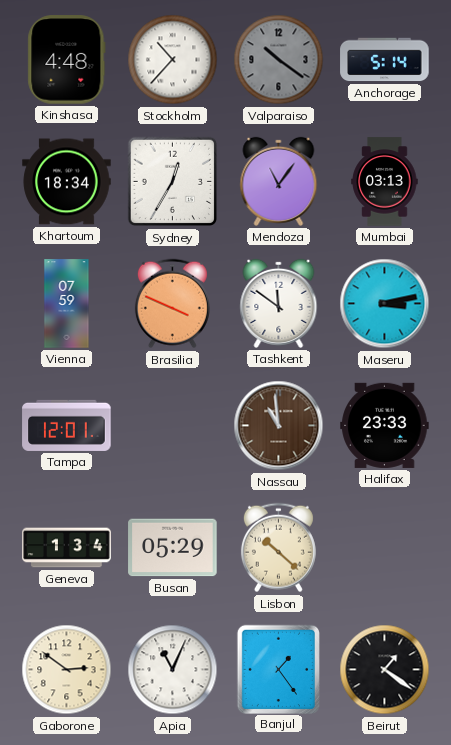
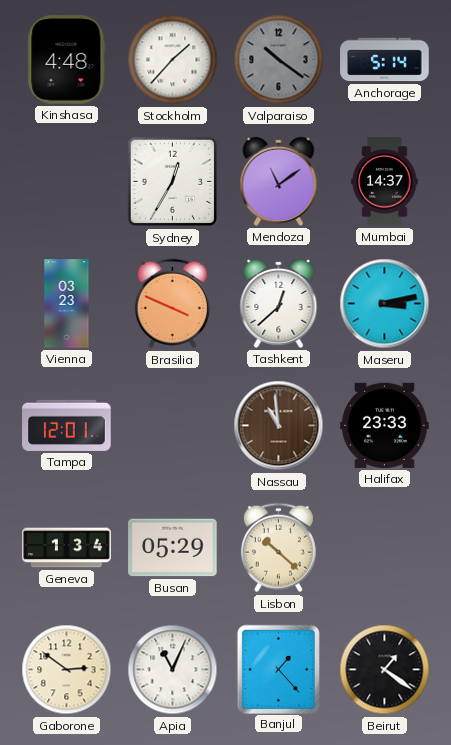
Stockholm: 10:37 -> 1:37 (173, 60)
Khartoum: 18:34 -> none (67, 182)
Mendoza: 11:06 -> 11:09 (279, 181)
Mumbai: 03:13 -> 14:37 (385, 182)
Vienna: 07:59 -> 03:23 (67, 304)
Tashkent: 11:51 -> 12:38 (279, 303)
Banjul: 1:24 -> 1:23 (278, 669)
